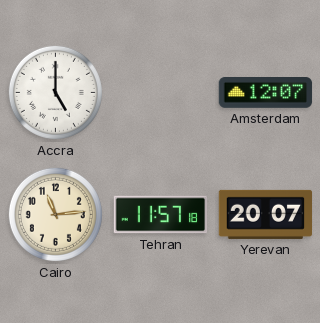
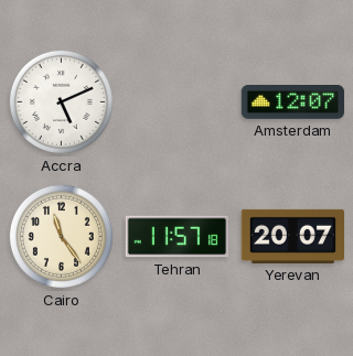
Accra: 5:00 -> 5:11 (61, 101)
Cairo: 11:14 -> 11:24 (61, 236)
